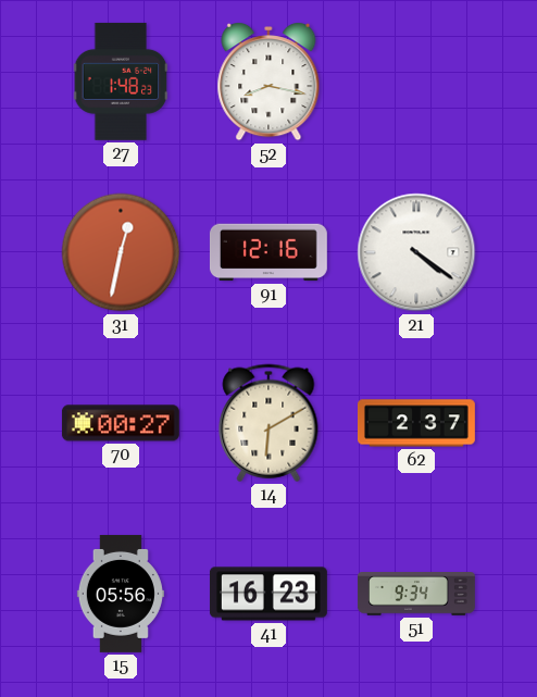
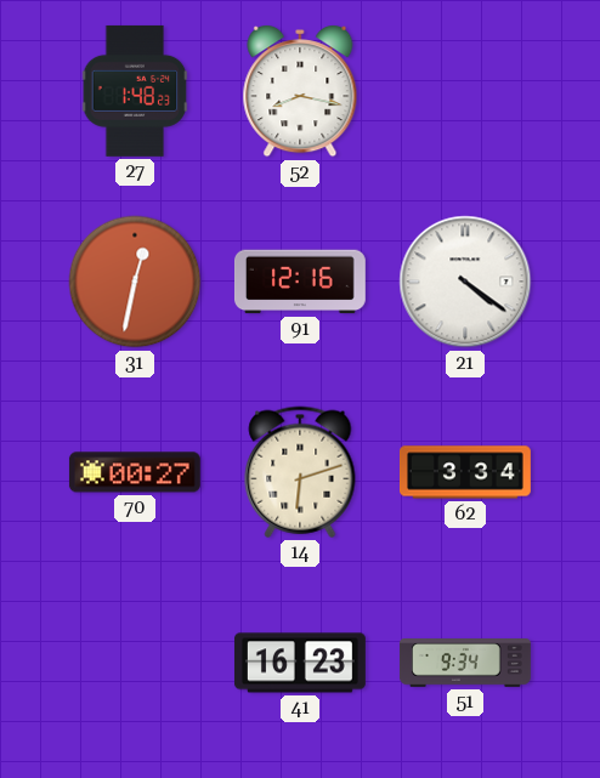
14: 6:10 -> 6:12 (300, 472)
62: 2:37 -> 3:34 (466, 472)
15: 05:56 -> none (121, 594)
